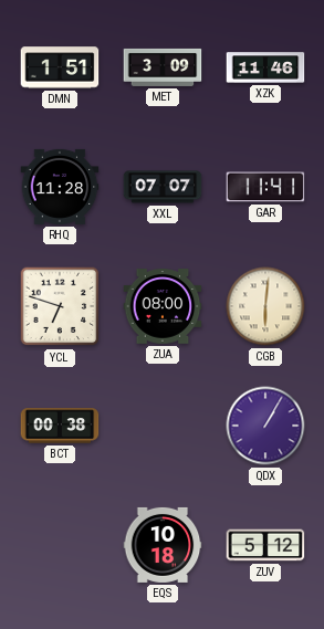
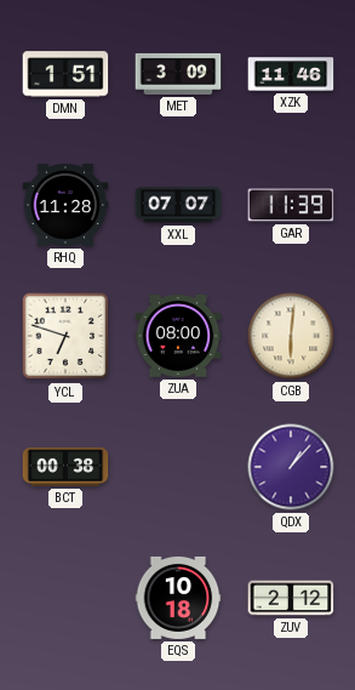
GAR: 11:41 -> 11:39 (291, 205)
QDX: 1:05 -> 1:07 (291, 467)
ZUV: 5:12 -> 2:12 (291, 598)
